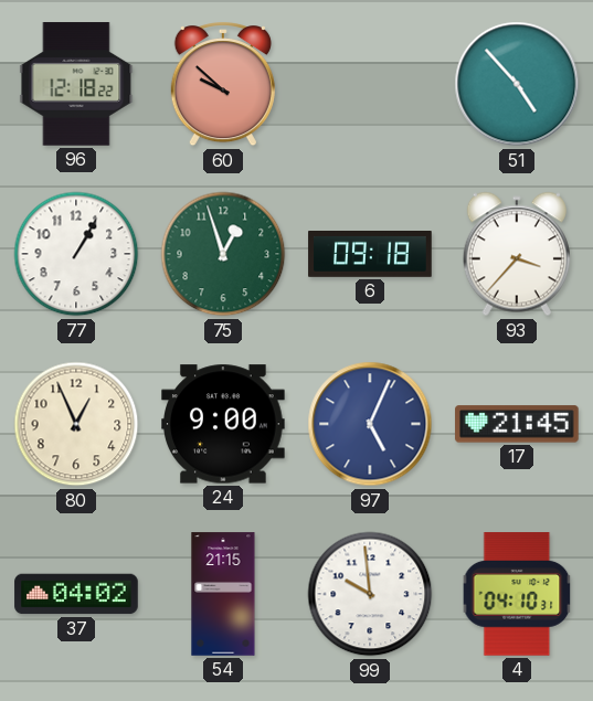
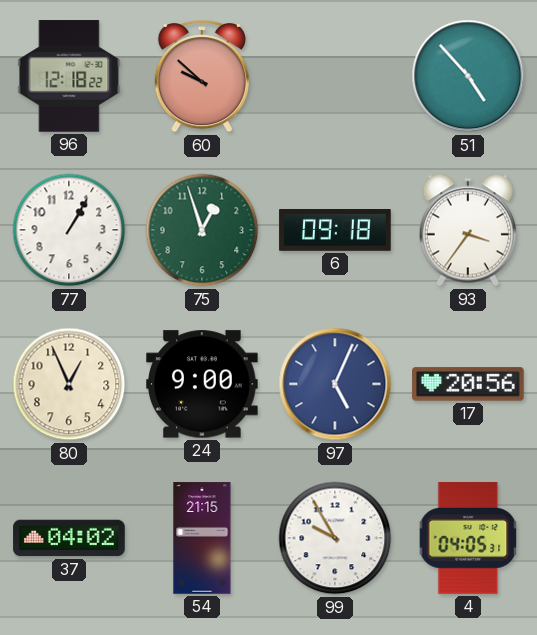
93: 3:37 -> 3:36 (468, 230)
17: 21:45 -> 20:56 (468, 384)
99: 9:59 -> 9:55 (335, 538)
4: 04:10 -> 04:05 (468, 538)
